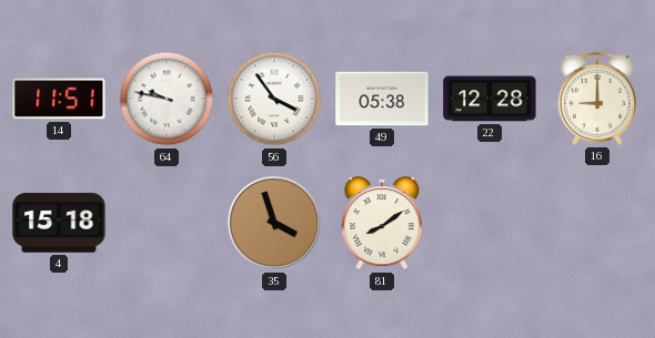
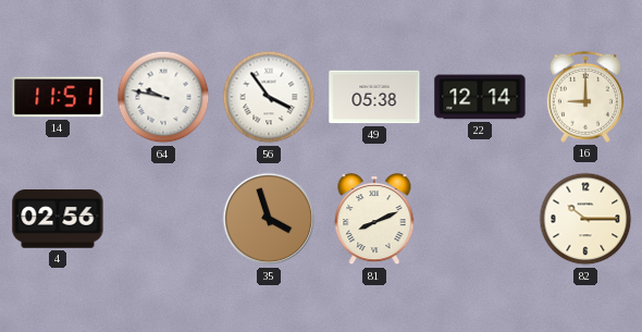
22: 12:28 -> 12:14 (480, 97)
4: 15:18 -> 02:56 (58, 219)
81: 8:09 -> 8:11 (374, 220)
82: none -> 10:15 (585, 219)
